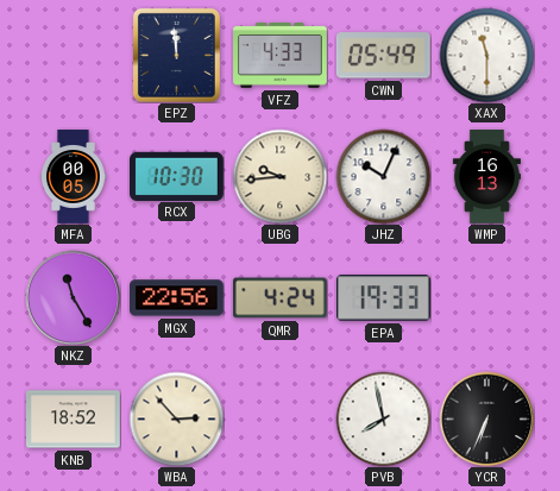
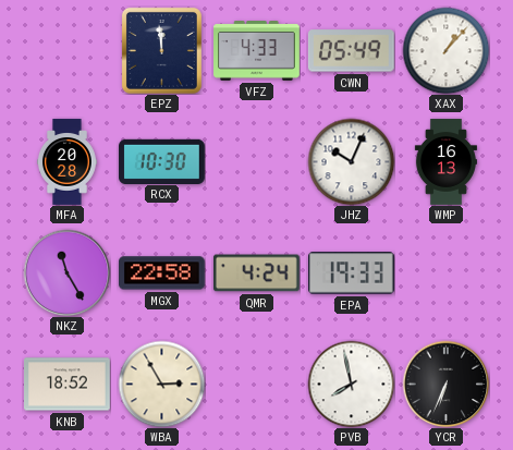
XAX: 11:30 -> 1:07 (445, 50)
MFA: 00:05 -> 20:28 (66, 162)
UBG: 9:44 -> none (279, 176)
MGX: 22:56 -> 22:58 (162, 273)
WBA: 2:53 -> 2:55 (161, 384)
